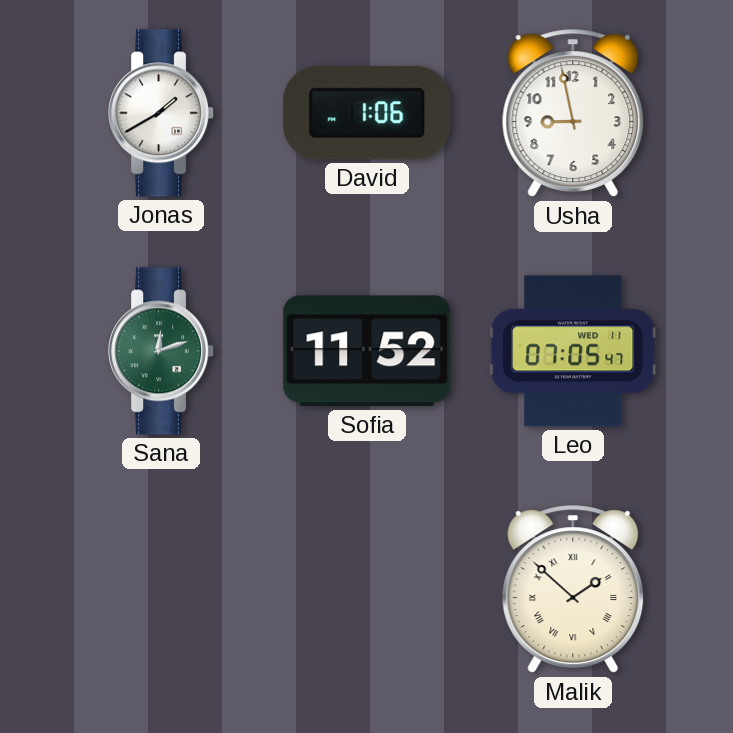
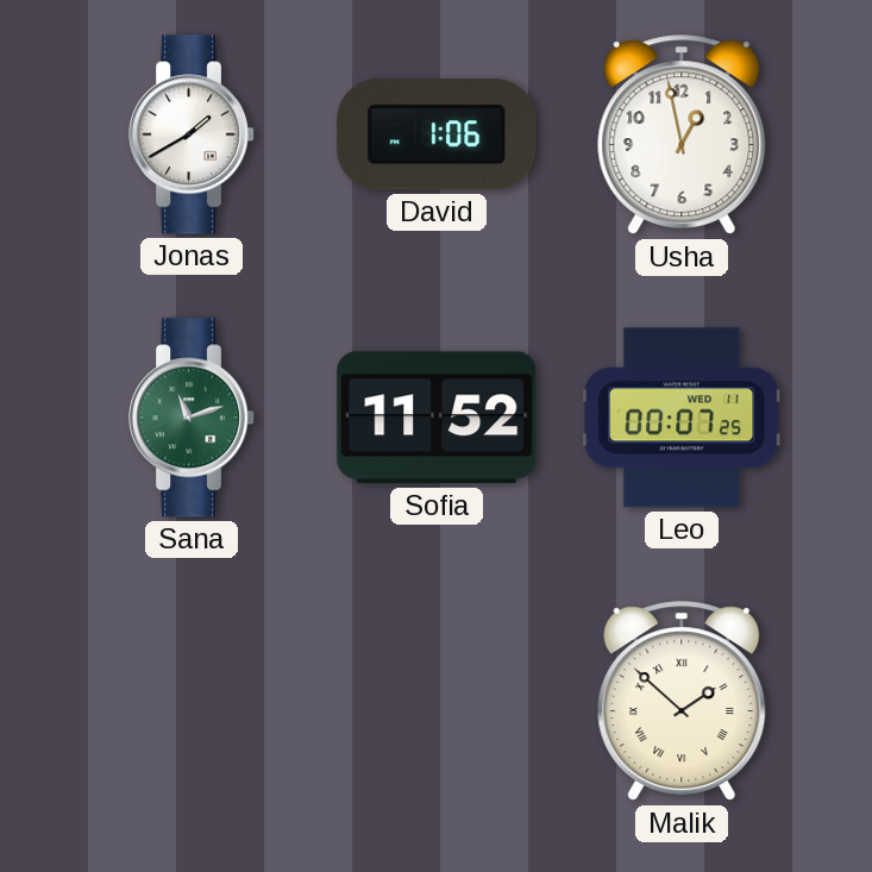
Usha: 8:58 -> 12:58 (682, 136)
Sana: 12:12 -> 11:12 (193, 418)
Leo: 07:05 -> 00:07 (683, 418)
